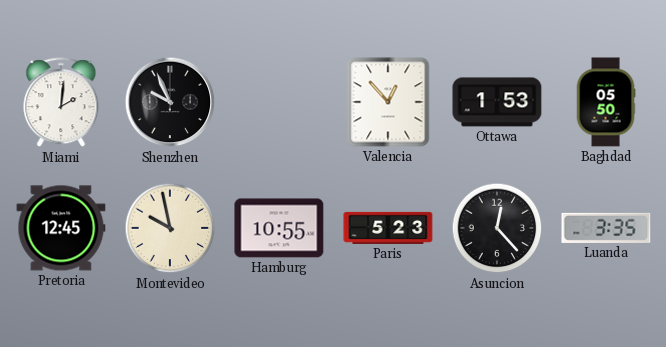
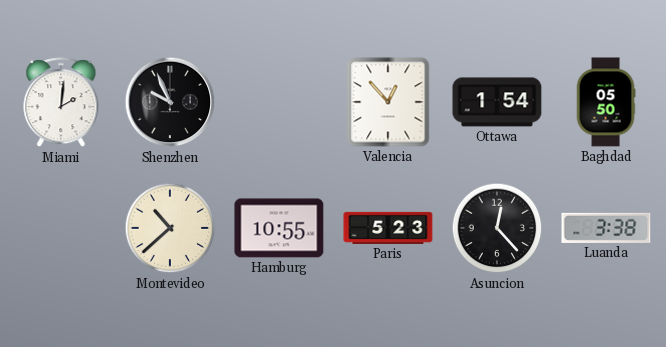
Ottawa: 1:53 -> 1:54 (497, 102)
Pretoria: 12:45 -> none (61, 228)
Montevideo: 9:58 -> 10:38 (170, 228)
Luanda: 3:35 -> 3:38 (606, 228)
